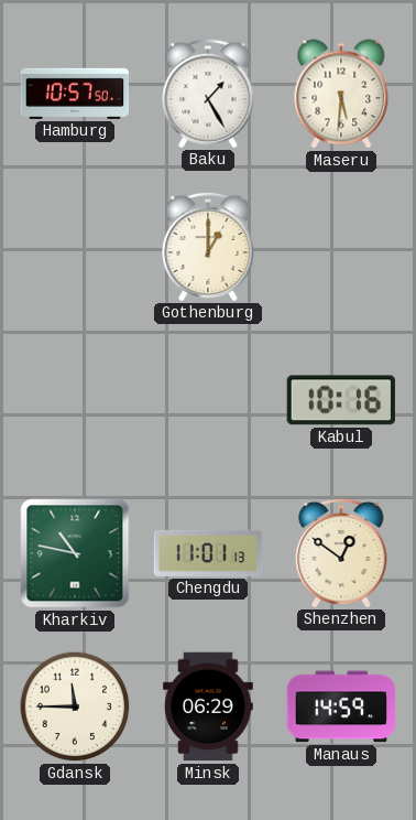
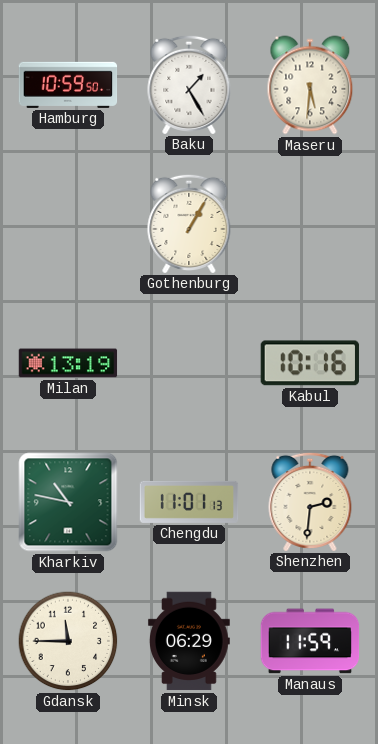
Hamburg: 10:57 -> 10:59 (68, 85)
Gothenburg: 1:00 -> 1:05 (189, 223)
Milan: none -> 13:19 (68, 363)
Shenzhen: 12:51 -> 2:31 (310, 501)
Manaus: 14:59 -> 11:59 (310, 641)
